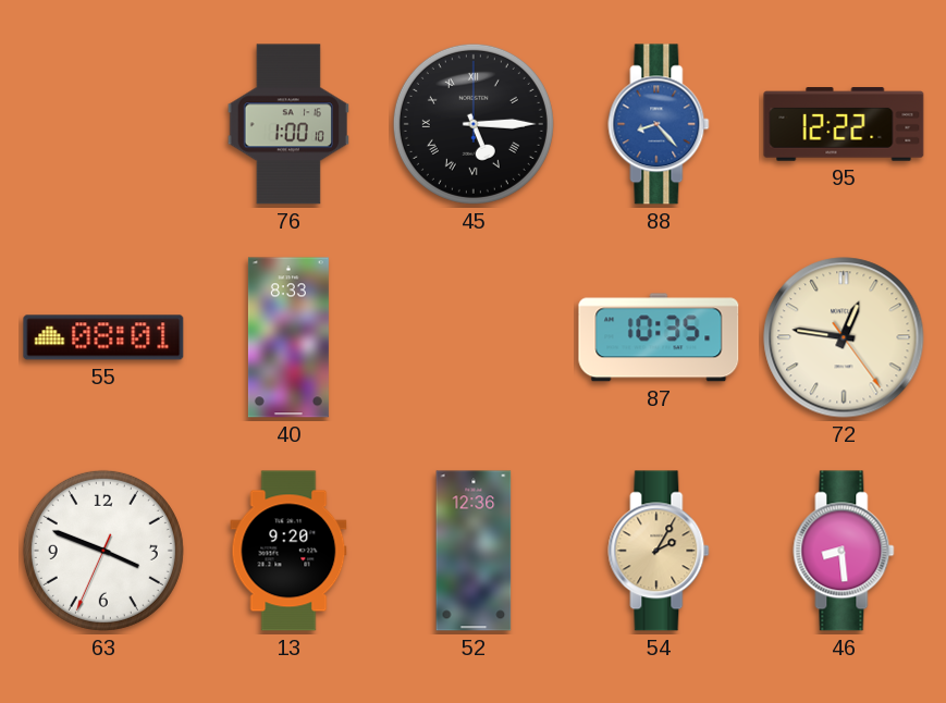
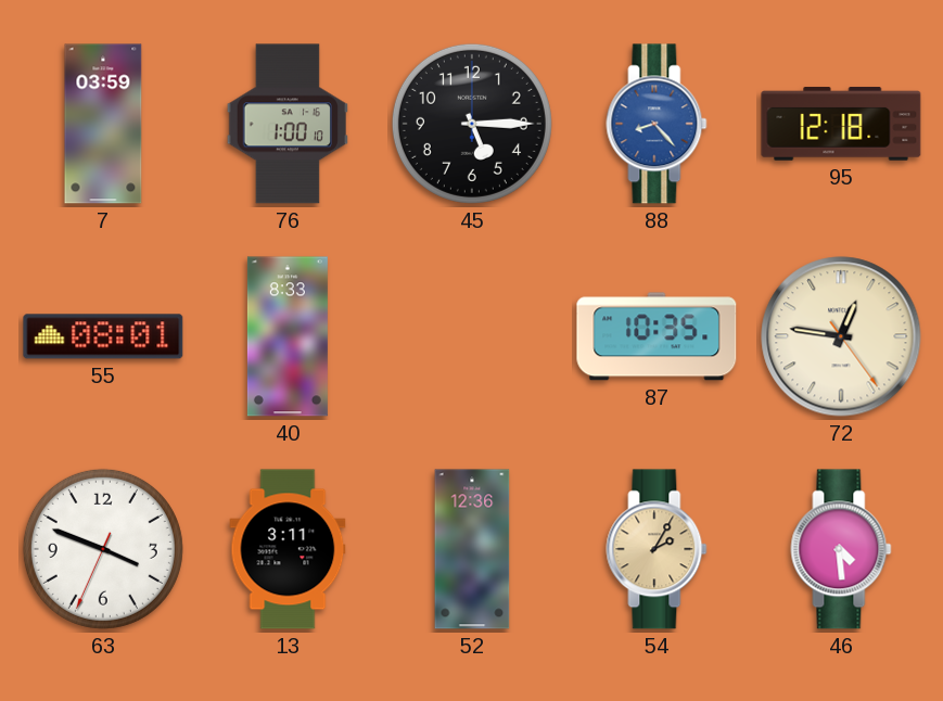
7: none -> 03:59 (103, 124)
45 numerals: Roman -> Arabic (472, 124)
95: 12:22 -> 12:18 (841, 124)
13: 9:20 -> 3:11 (288, 549)
46: 8:29 -> 4:29 (841, 549)
